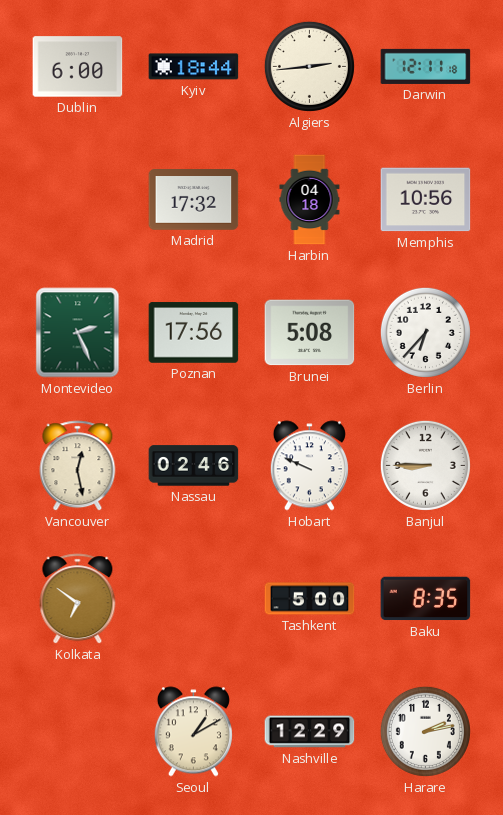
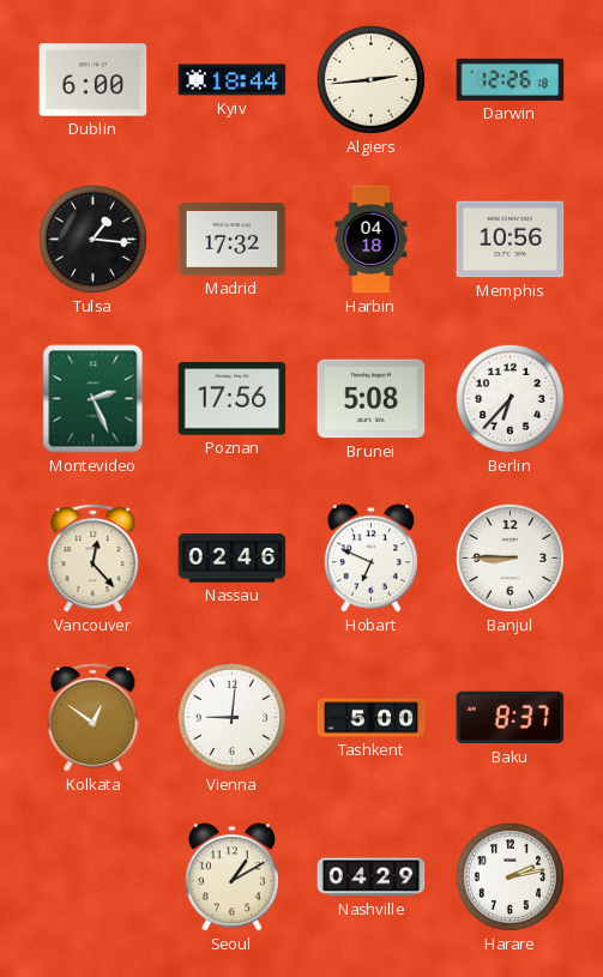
Darwin: 12:11 -> 12:26 (511, 79)
Tulsa: none -> 1:16 (92, 239)
Vancouver: 12:28 -> 12:23 (94, 559)
Hobart: 9:49 -> 6:49 (370, 559)
Kolkata: 6:51 -> 12:51 (94, 718)
Vienna: none -> 9:01 (231, 717)
Baku: 8:35 -> 8:37 (511, 718)
Nashville: 12:29 -> 04:29 (372, 878)
